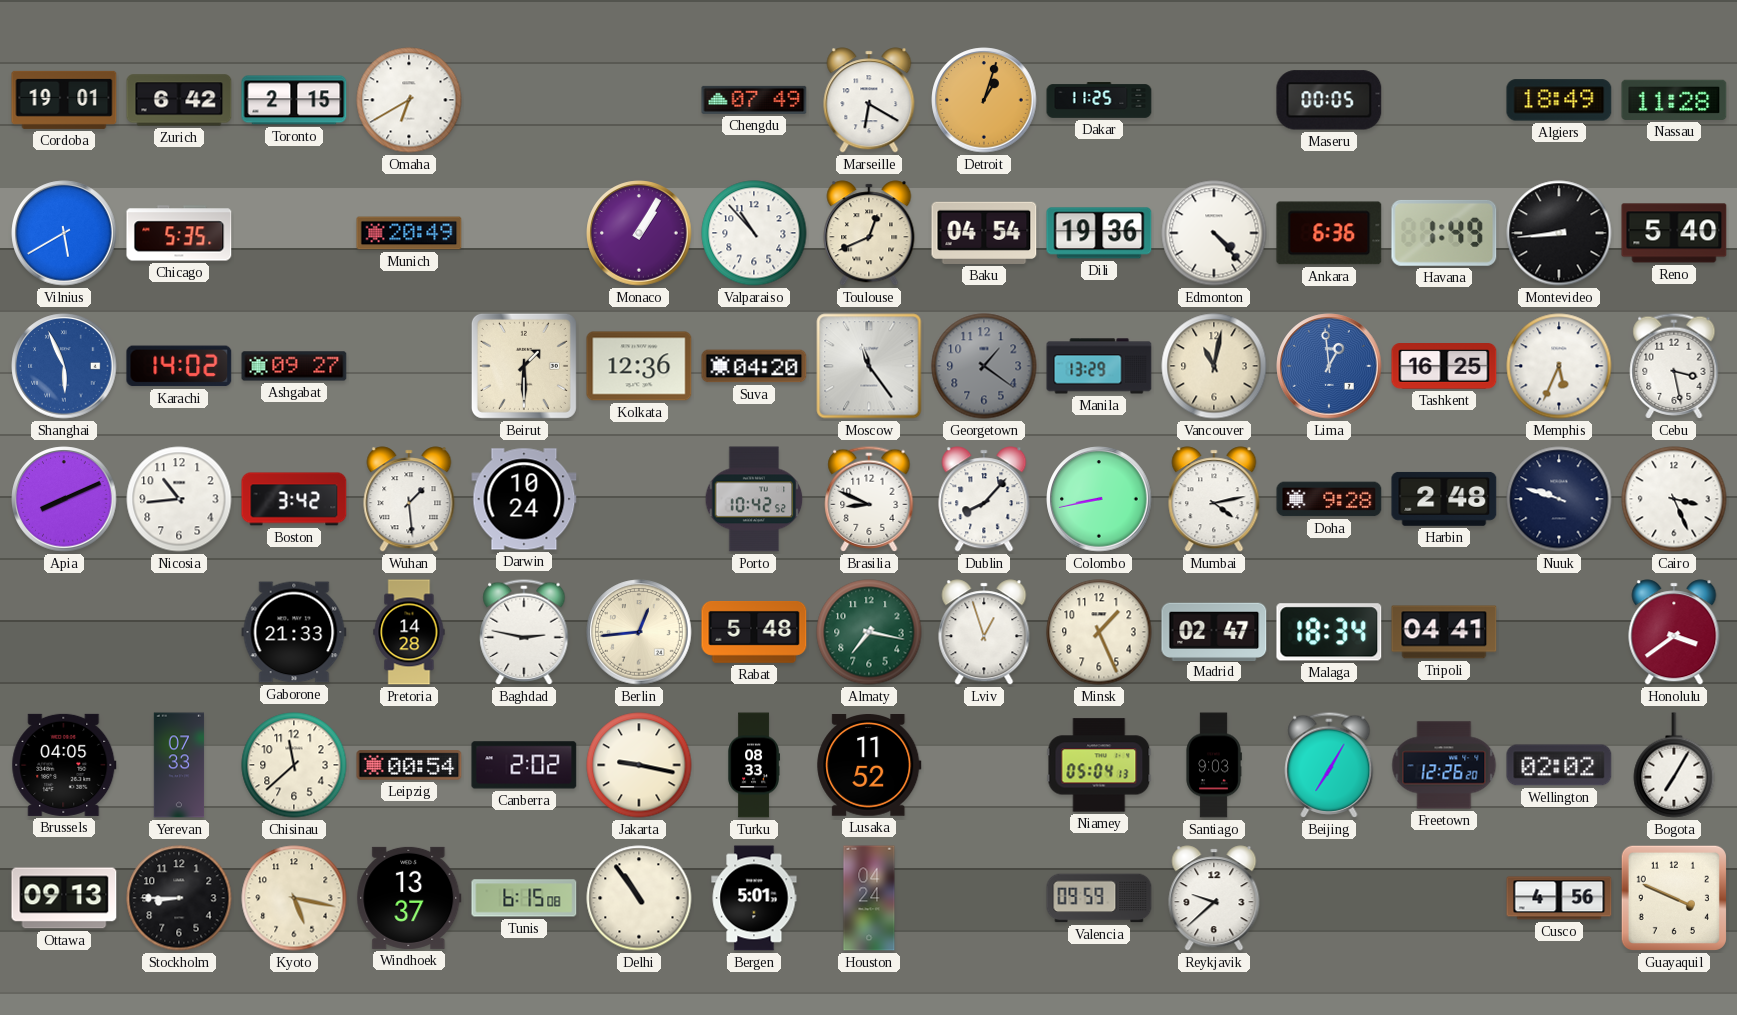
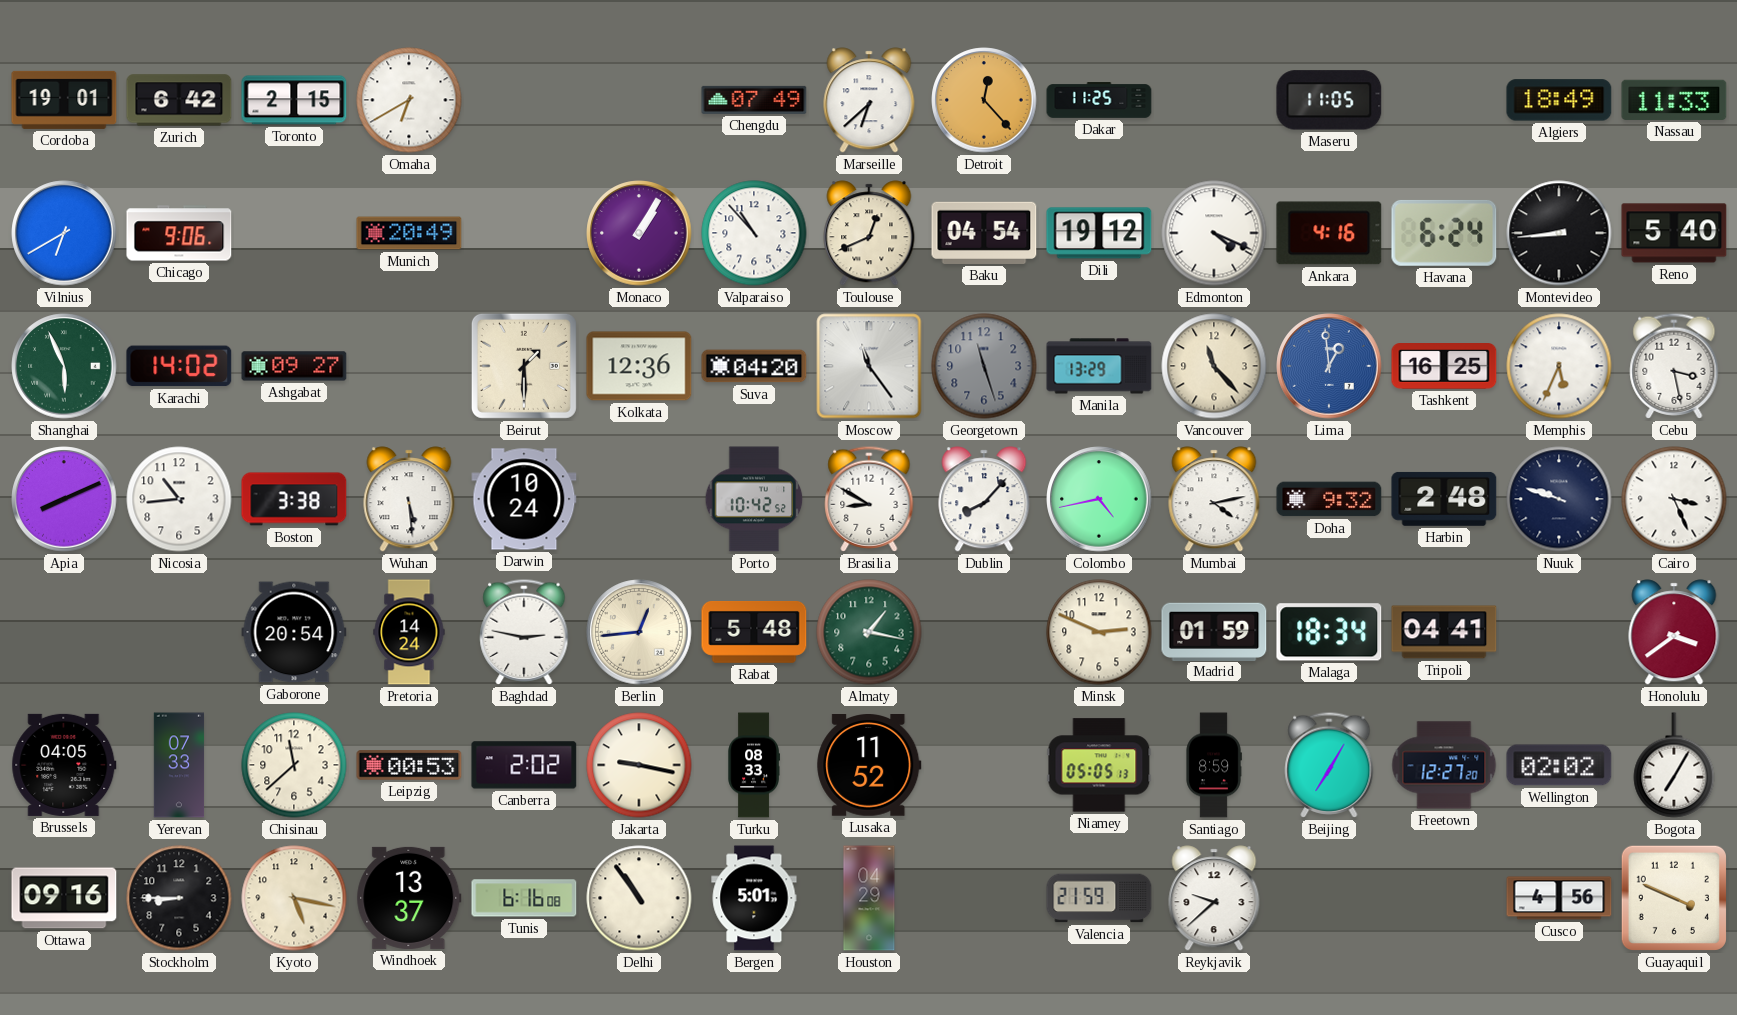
Marseille: 6:20 -> 6:38 (869, 100)
Detroit: 1:03 -> 12:23 (984, 100)
Maseru: 00:05 -> 11:05 (1329, 100)
Nassau: 11:28 -> 11:33 (1674, 100)
Vilnius: 5:40 -> 6:40 (64, 233)
Chicago: 5:35 -> 9:06 (179, 233)
Dili: 19:36 -> 19:12 (1099, 233)
Edmonton: 4:23 -> 4:19 (1214, 233)
Ankara: 6:36 -> 4:16 (1329, 233)
Havana: 1:49 -> 6:24 (1444, 233)
Shanghai dial: blue -> green (64, 366)
Georgetown: 1:21 -> 11:27 (984, 366)
Vancouver: 11:02 -> 11:23 (1214, 366)
Boston: 3:42 -> 3:38 (294, 499)
Wuhan: 1:29 -> 5:29 (409, 499)
Brasilia: 8:49 -> 8:50 (869, 499)
Colombo: 8:43 -> 4:43 (1099, 499)
Doha: 9:28 -> 9:32 (1329, 499)
Gaborone: 21:33 -> 20:54 (294, 632)
Pretoria: 14:28 -> 14:24 (409, 632)
Almaty: 7:17 -> 1:17 (869, 632)
Lviv: 12:57 -> none (984, 632)
Minsk: 1:26 -> 2:49 (1099, 632)
Madrid: 02:47 -> 01:59 (1214, 631)
Leipzig: 00:54 -> 00:53 (409, 765)
Niamey: 05:04 -> 05:05 (1099, 765)
Santiago: 9:03 -> 8:59 (1214, 765)
Freetown: 12:26 -> 12:27 (1444, 765)
Ottawa: 09:13 -> 09:16 (64, 898)
Tunis: 6:15 -> 6:16 (524, 898)
Houston: 04:24 -> 04:29 (869, 898)
Valencia: 09:59 -> 21:59 (1099, 898)
